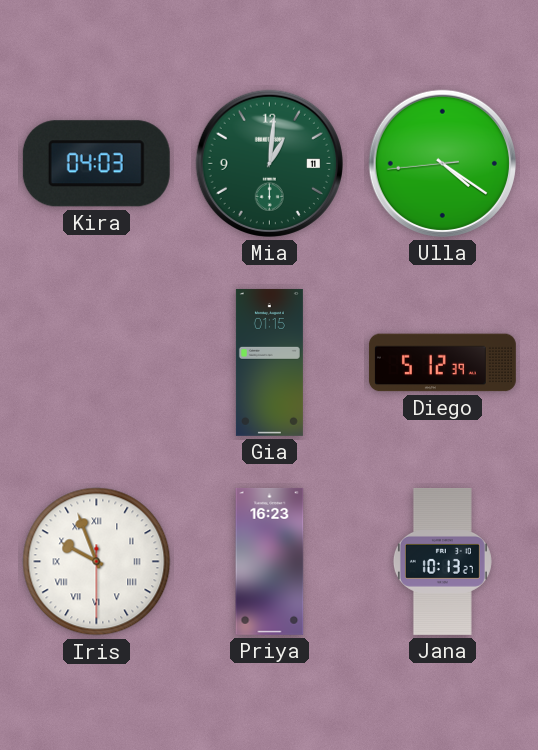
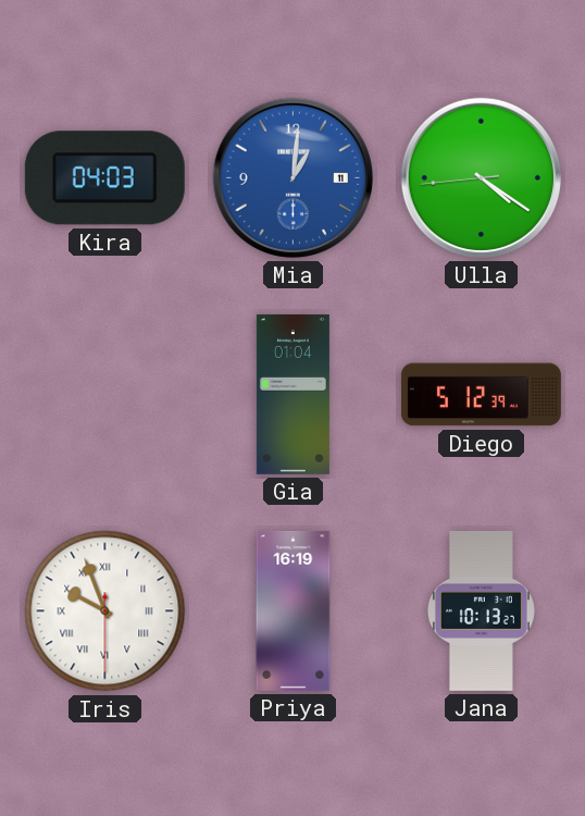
Mia dial: green -> blue (292, 177)
Gia: 01:15 -> 01:04 (292, 394)
Priya: 16:23 -> 16:19 (294, 610)
